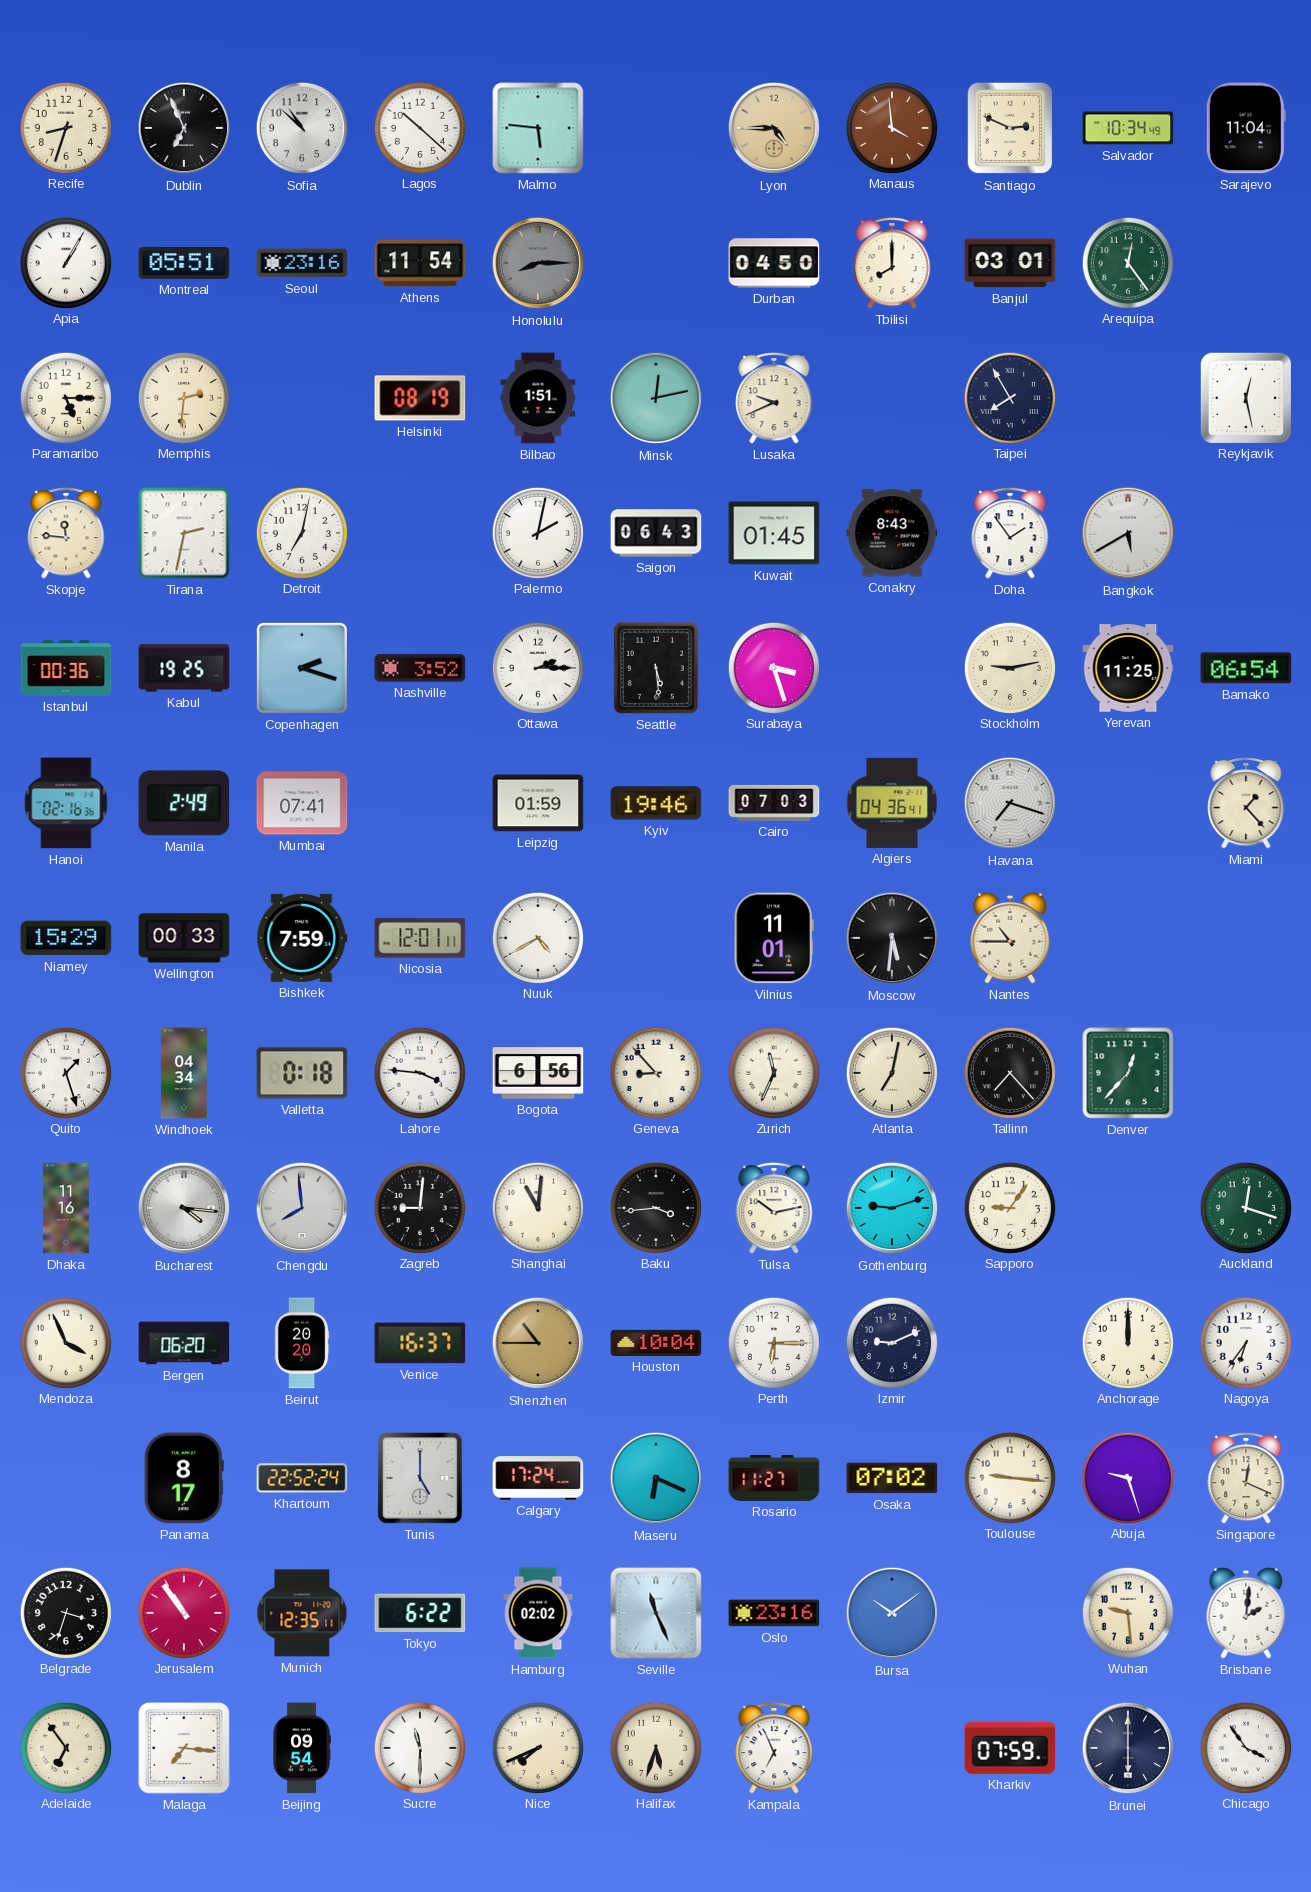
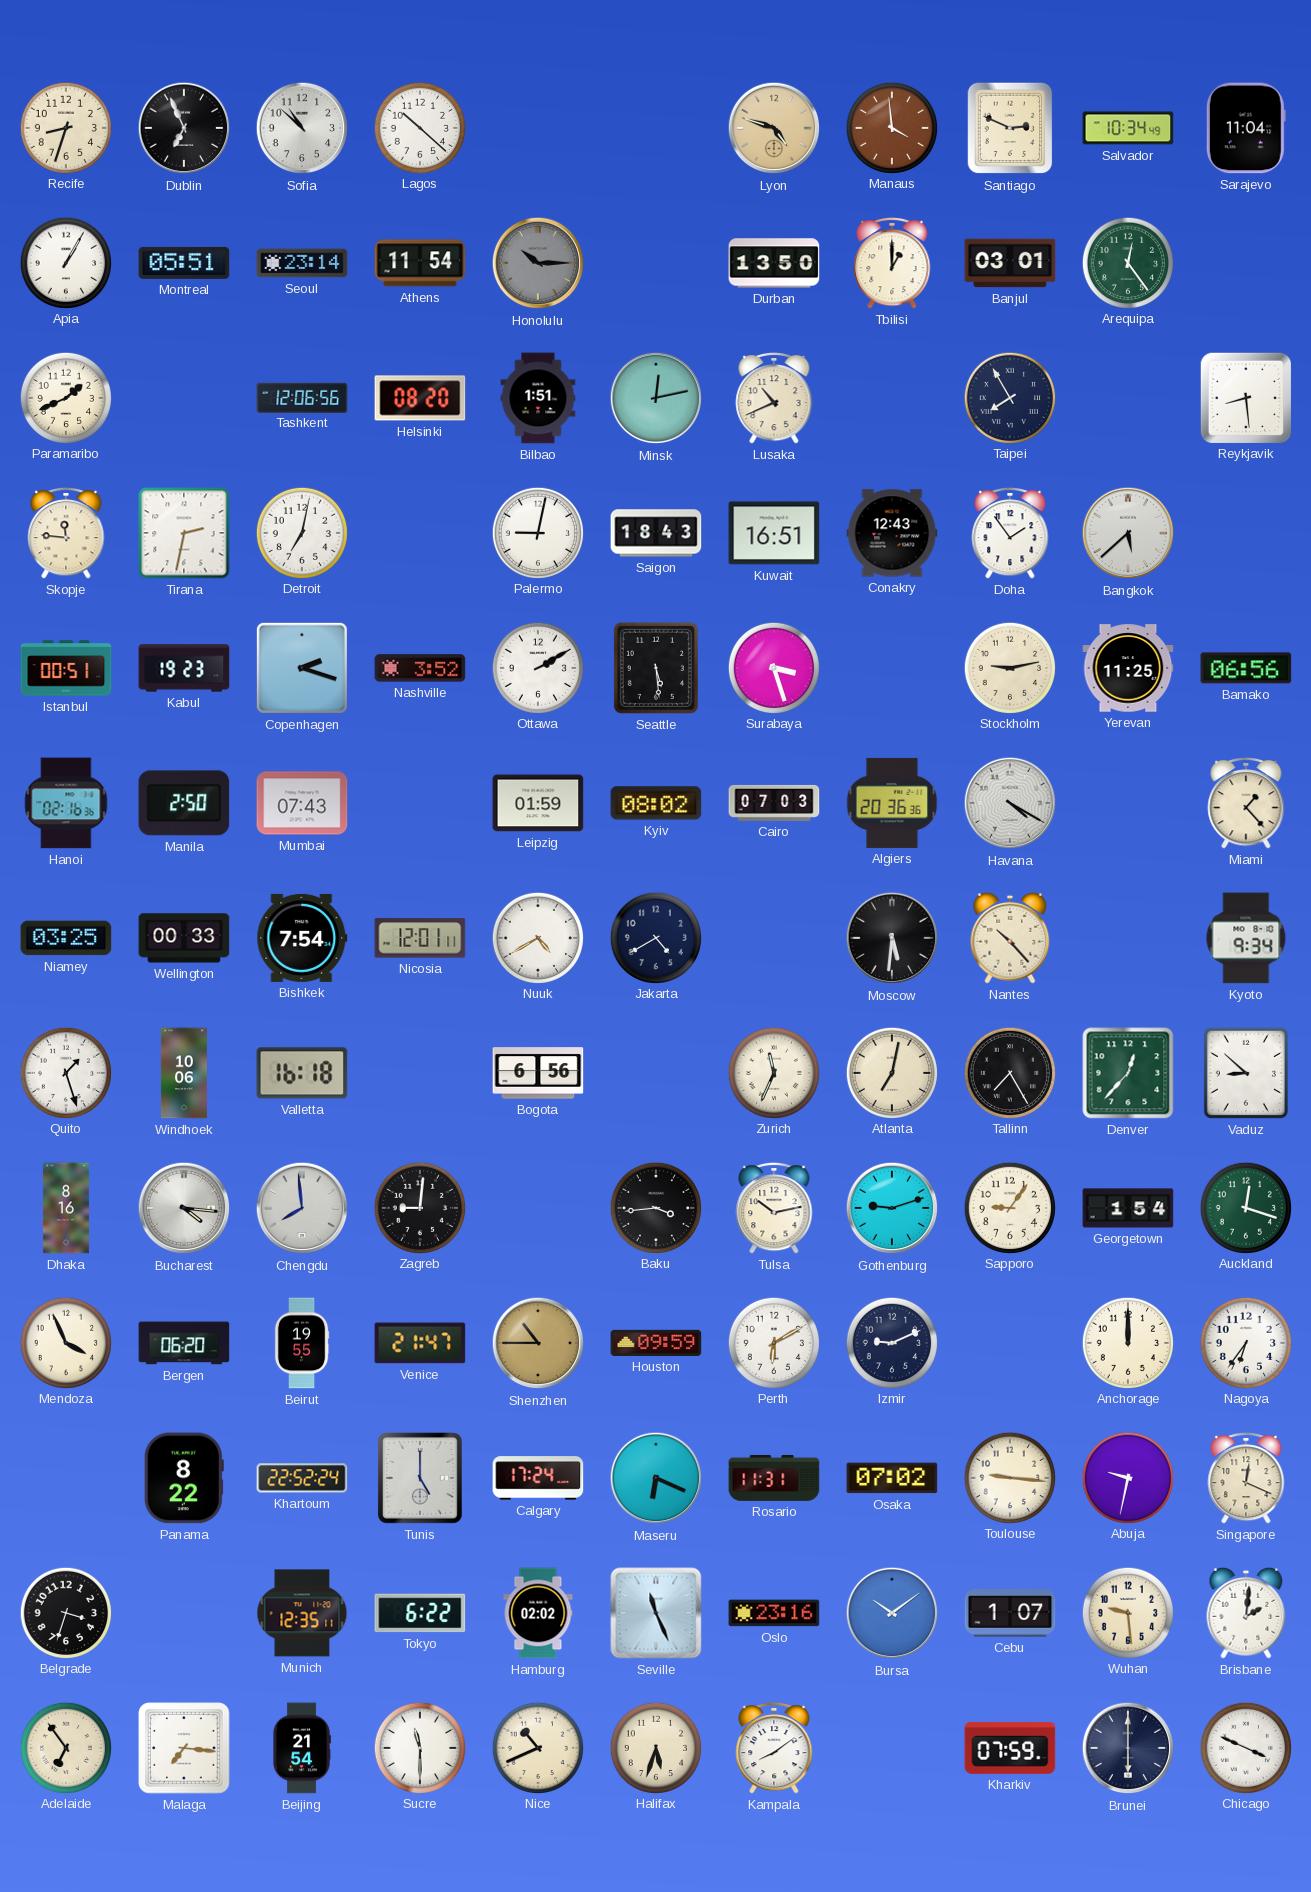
Malmo: 5:46 -> none (538, 128)
Lyon: 4:45 -> 4:48 (774, 128)
Seoul: 23:16 -> 23:14 (302, 263)
Honolulu: 8:15 -> 10:15 (538, 263)
Durban: 04:50 -> 13:50 (774, 263)
Tbilisi: 8:00 -> 1:00 (892, 264)
Paramaribo: 5:15 -> 1:41 (65, 397)
Memphis: 2:31 -> none (183, 397)
Tashkent: none -> 12:06 (302, 397)
Helsinki: 08:19 -> 08:20 (420, 398)
Lusaka: 9:41 -> 10:41 (774, 399)
Reykjavik: 12:28 -> 8:29 (1245, 397)
Palermo: 2:02 -> 9:02 (537, 532)
Saigon: 06:43 -> 18:43 (656, 533)
Kuwait: 01:45 -> 16:51 (774, 533)
Conakry: 8:43 -> 12:43 (892, 533)
Bangkok: 5:40 -> 5:38 (1128, 533)
Istanbul: 00:36 -> 00:51 (66, 668)
Kabul: 19:25 -> 19:23 (184, 668)
Ottawa: 2:15 -> 2:10 (537, 667)
Bamako: 06:54 -> 06:56 (1246, 668)
Manila: 2:49 -> 2:50 (184, 803)
Mumbai: 07:41 -> 07:43 (302, 803)
Kyiv: 19:46 -> 08:02 (656, 803)
Algiers: 04:36 -> 20:36 (892, 803)
Havana: 7:18 -> 4:20 (1010, 803)
Niamey: 15:29 -> 03:25 (66, 938)
Bishkek: 7:59 -> 7:54 (302, 938)
Jakarta: none -> 4:40 (655, 937)
Vilnius: 11:01 -> none (774, 938)
Nantes: 10:45 -> 10:23 (1010, 938)
Kyoto: none -> 9:34 (1246, 938)
Windhoek: 04:34 -> 10:06 (184, 1073)
Valletta: 0:18 -> 16:18 (302, 1073)
Lahore: 3:46 -> none (419, 1072)
Geneva: 8:53 -> none (655, 1072)
Tallinn: 7:23 -> 7:25 (1009, 1072)
Vaduz: none -> 8:52 (1246, 1073)
Dhaka: 11:16 -> 8:16 (66, 1208)
Shanghai: 11:01 -> none (537, 1207)
Georgetown: none -> 1:54 (1128, 1208)
Beirut: 20:20 -> 19:55 (302, 1343)
Venice: 16:37 -> 21:47 (420, 1343)
Houston: 10:04 -> 09:59 (656, 1343)
Perth: 6:15 -> 6:10 (773, 1342)
Panama: 8:17 -> 8:22 (184, 1478)
Rosario: 11:27 -> 11:31 (774, 1478)
Abuja: 9:27 -> 9:32 (1127, 1477)
Jerusalem: 10:54 -> none (183, 1612)
Cebu: none -> 1:07 (1010, 1614)
Beijing: 09:54 -> 21:54 (302, 1748)
Nice: 7:41 -> 10:41 (537, 1747)
Kampala: 6:56 -> 8:09 (774, 1749)
Chicago: 3:54 -> 3:49 (1245, 1747)
